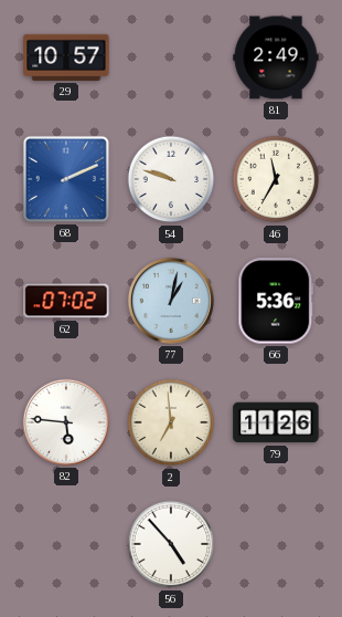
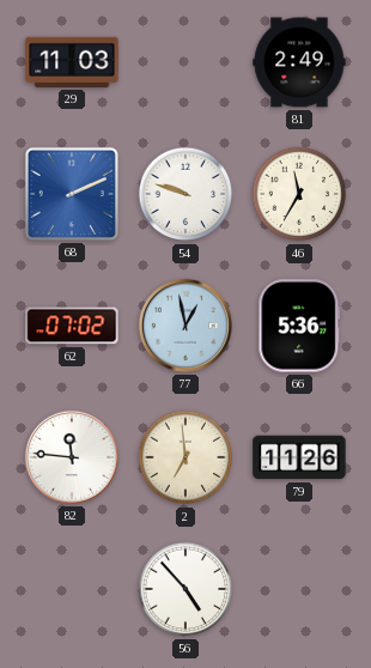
29: 10:57 -> 11:03 (72, 62)
77: 1:02 -> 12:58 (185, 326)
82: 5:46 -> 11:46 (72, 457)
